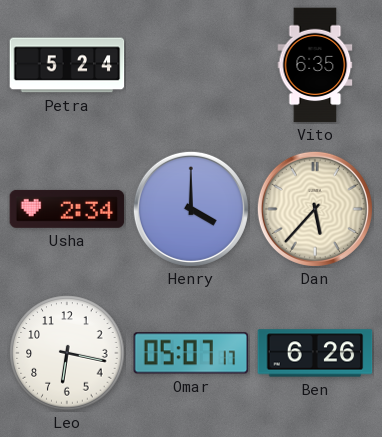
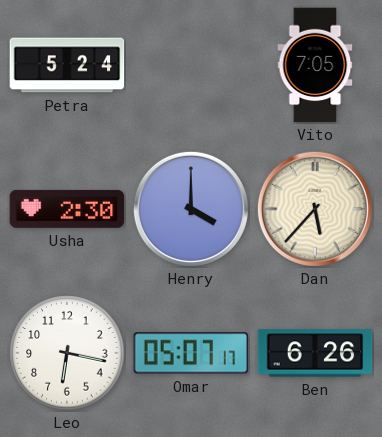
Vito: 6:35 -> 7:05 (315, 65)
Usha: 2:34 -> 2:30 (67, 209)
